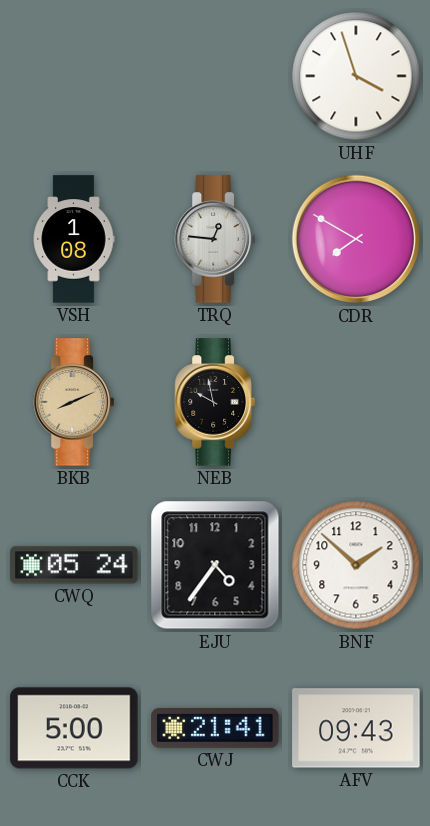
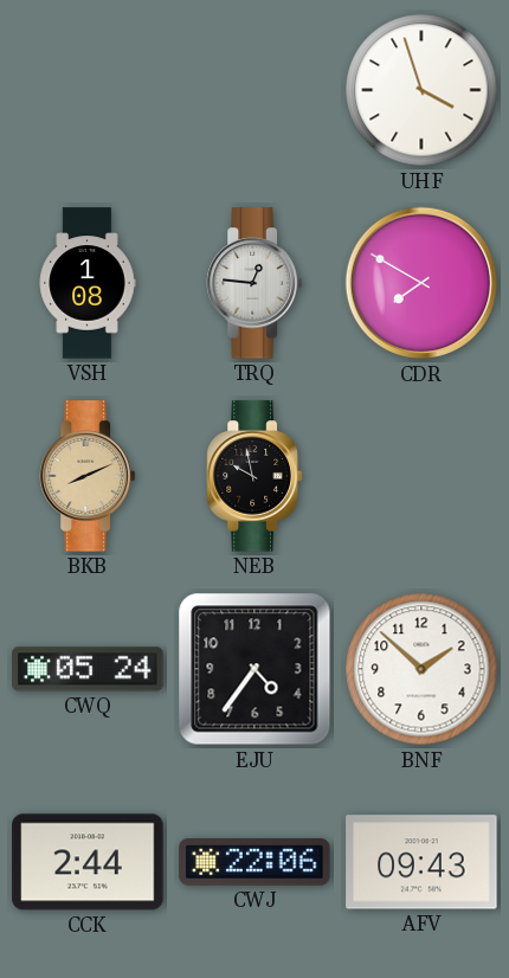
CCK: 5:00 -> 2:44 (88, 862)
CWJ: 21:41 -> 22:06 (254, 862)
